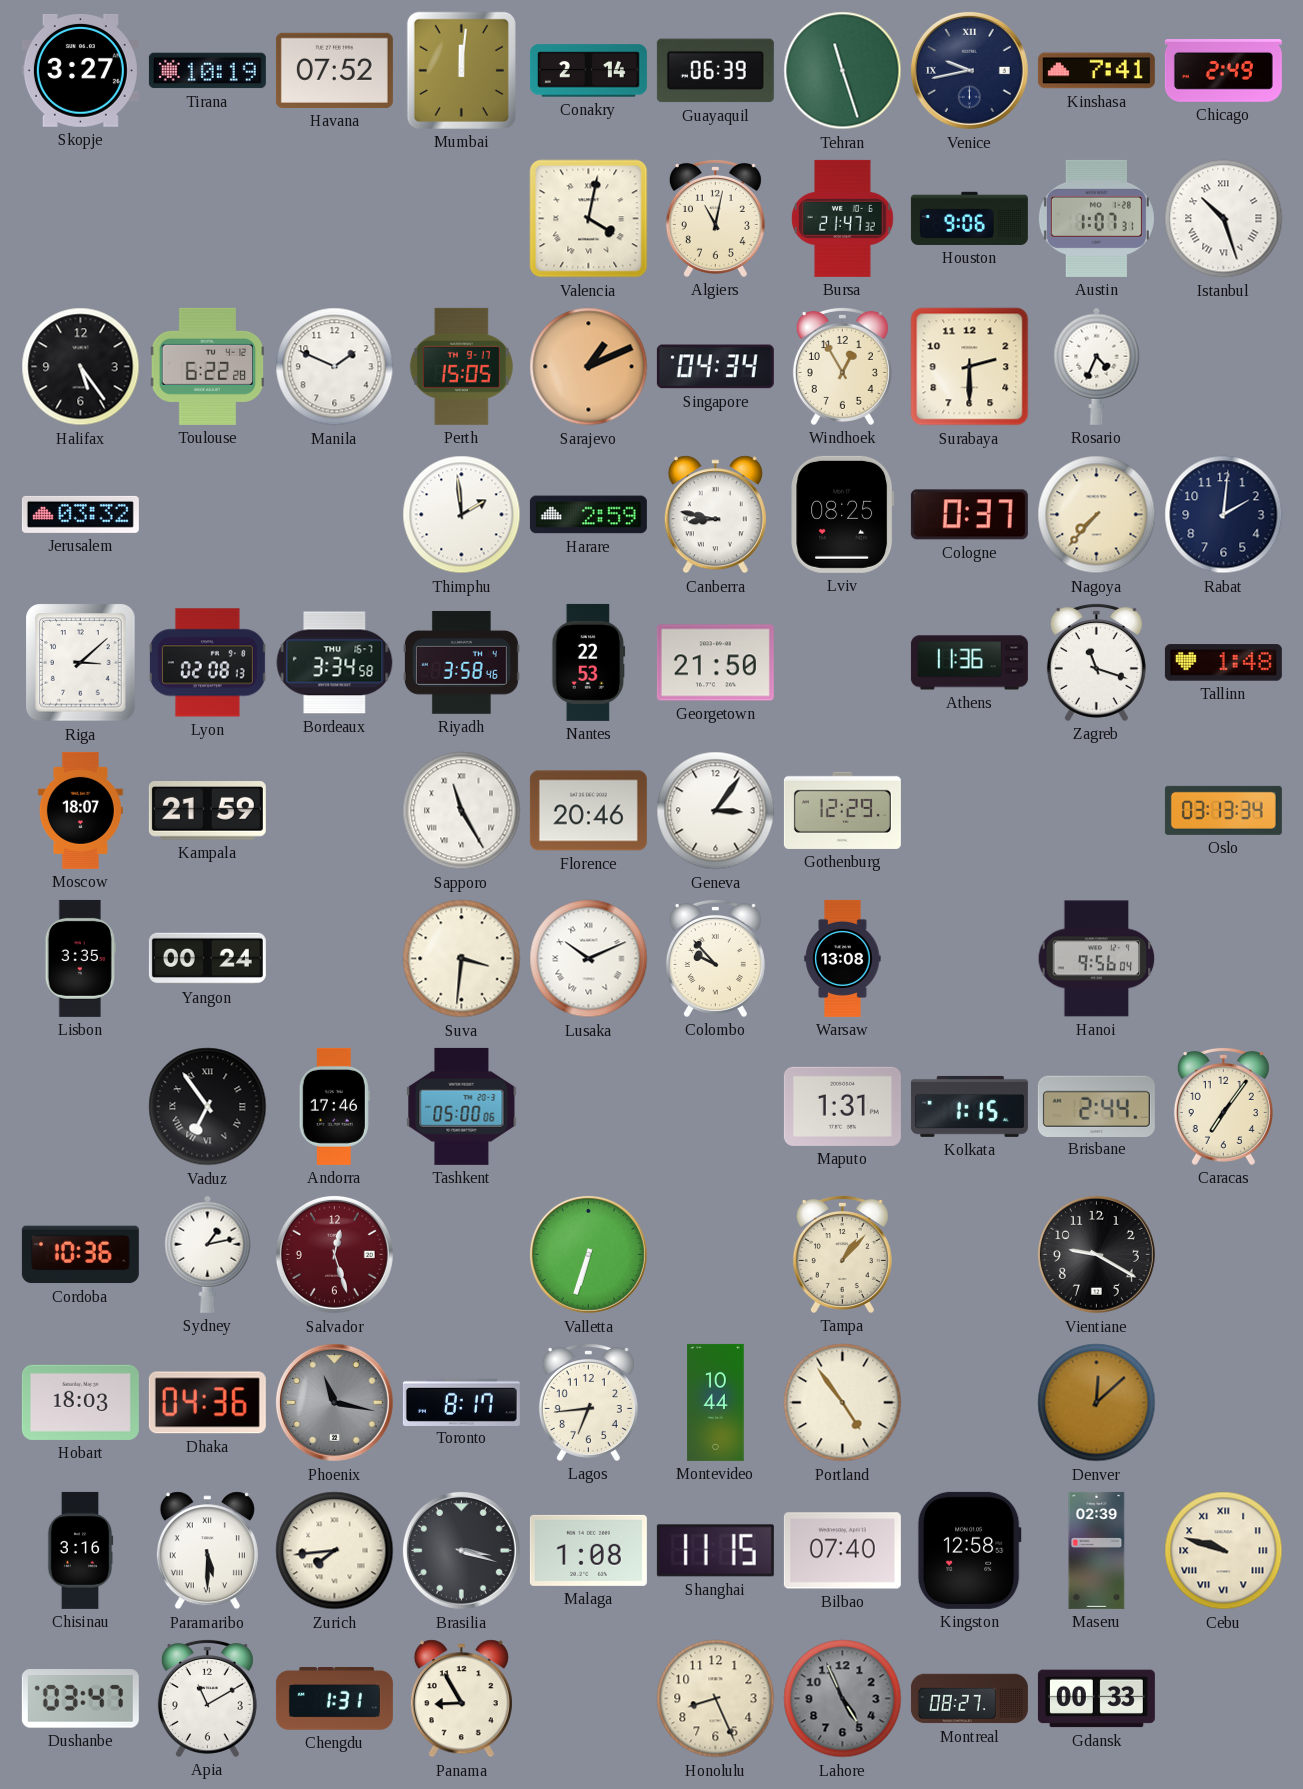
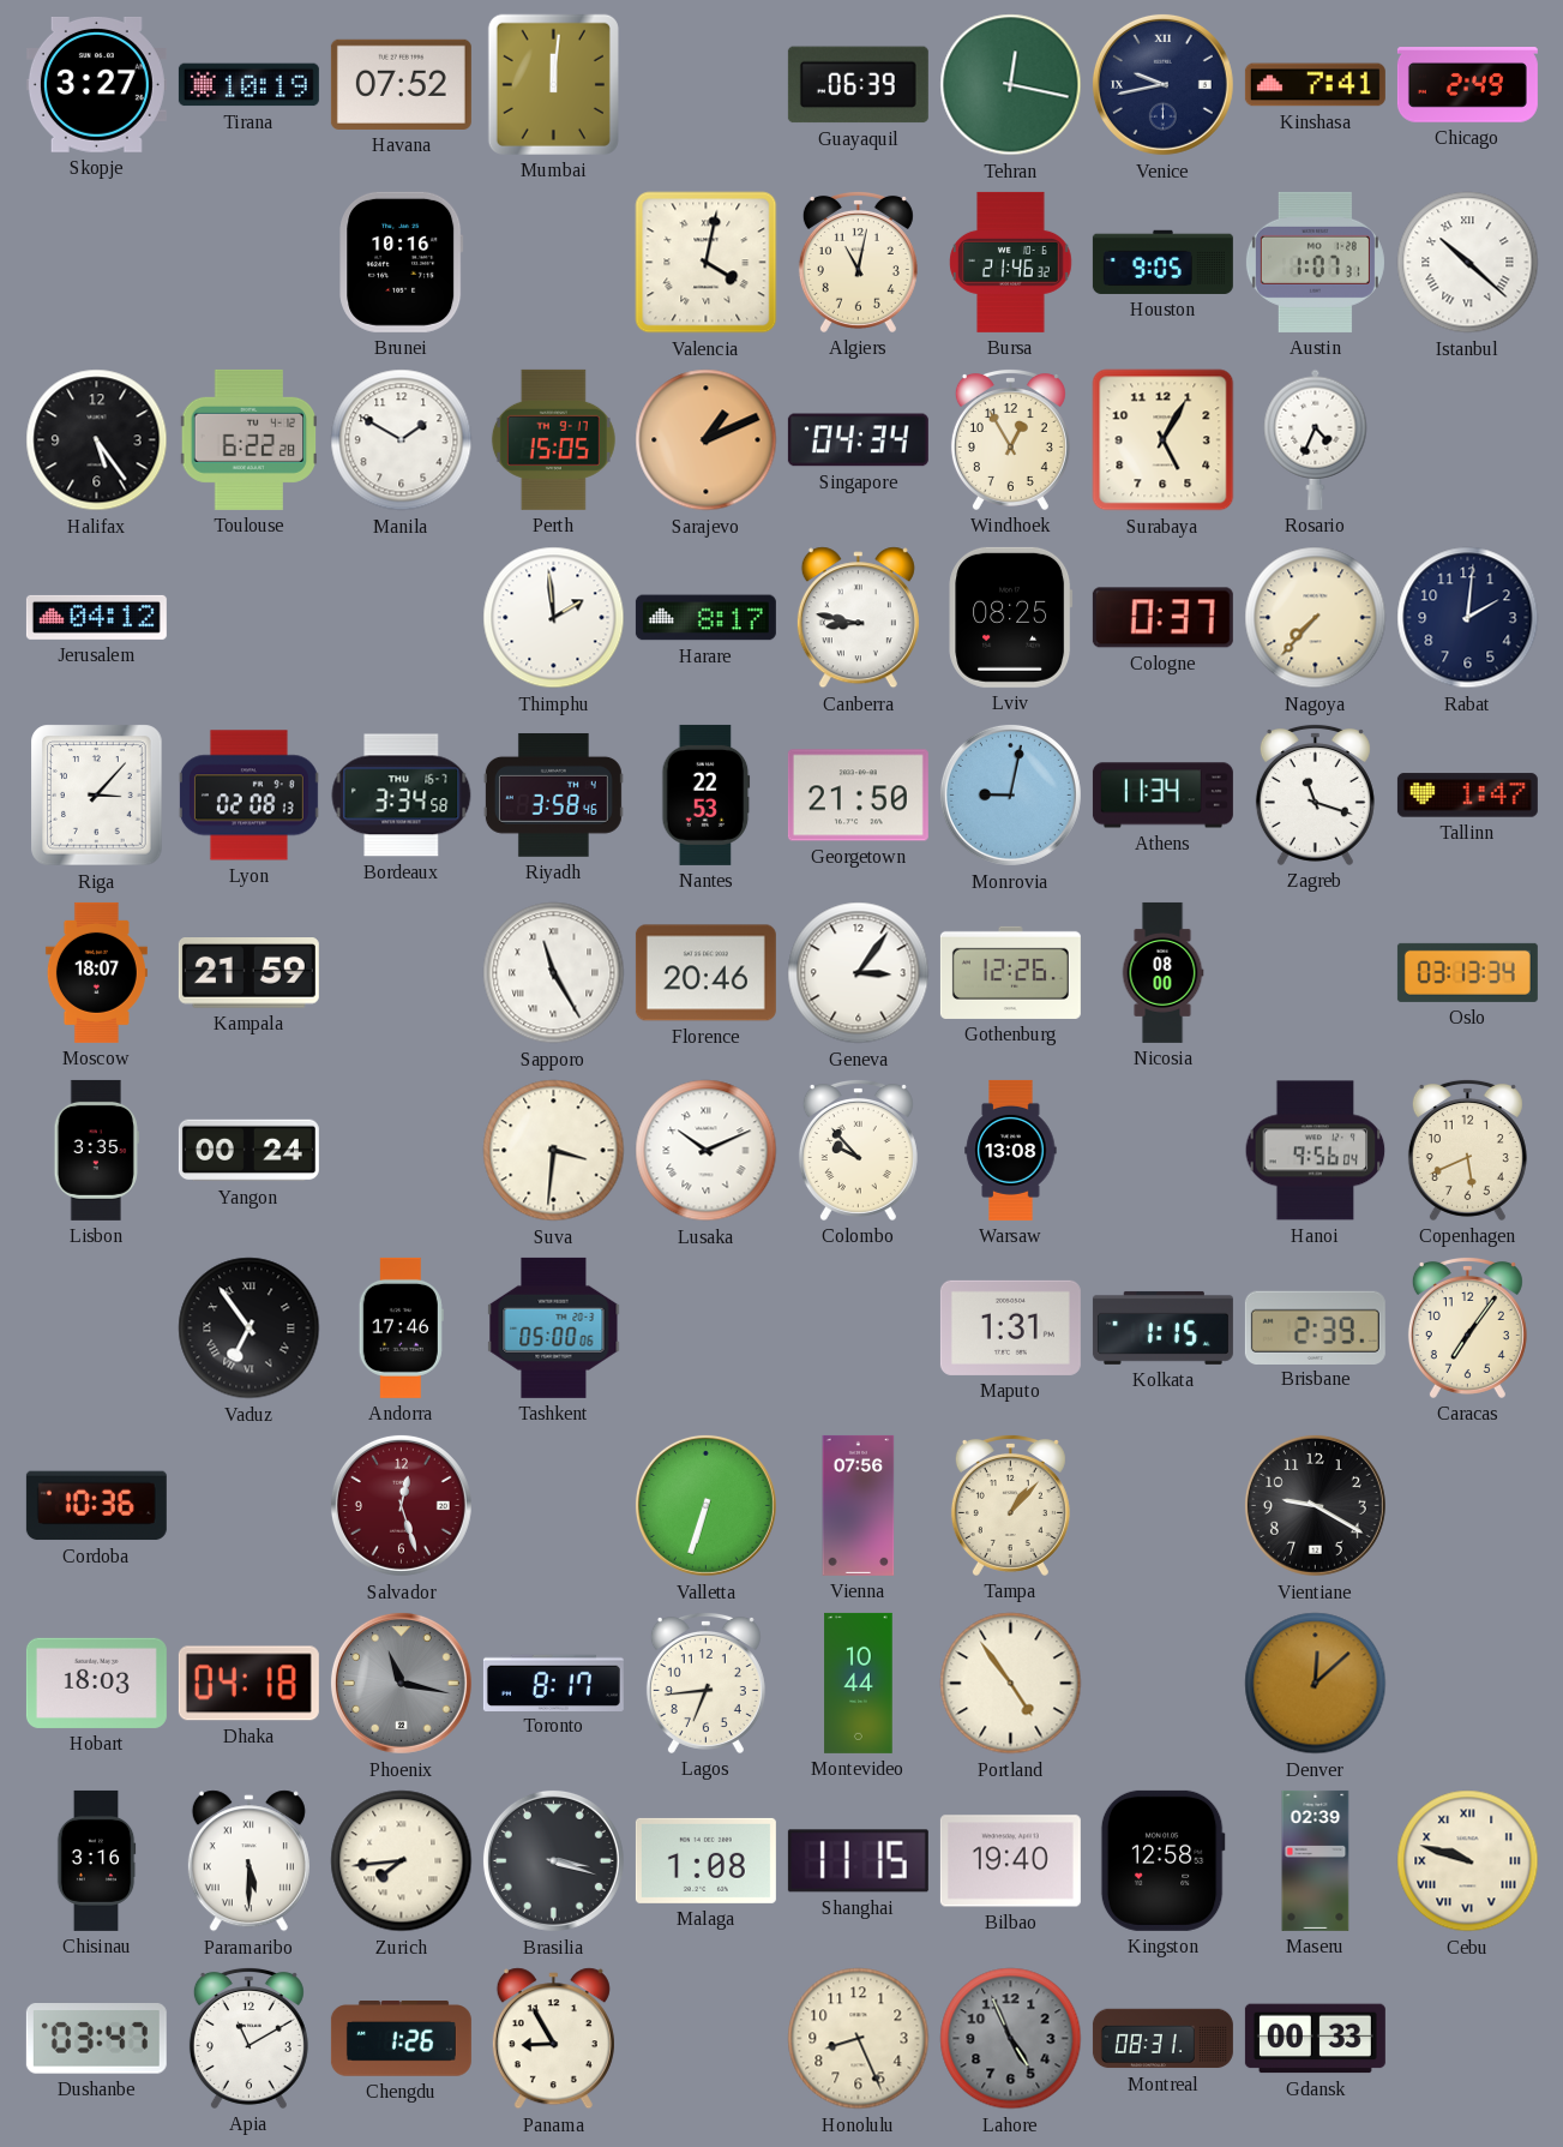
Conakry: 2:14 -> none (588, 71)
Tehran: 11:27 -> 12:17 (1011, 85)
Brunei: none -> 10:16 (402, 262)
Bursa: 21:47 -> 21:46 (1011, 262)
Houston: 9:06 -> 9:05 (1162, 262)
Istanbul: 10:27 -> 10:22 (1468, 263)
Manila: 1:49 -> 1:50 (402, 440)
Surabaya: 2:30 -> 5:05 (1164, 440)
Jerusalem: 03:32 -> 04:12 (96, 617)
Harare: 2:59 -> 8:17 (705, 618)
Riga: 3:08 -> 3:07 (97, 796)
Monrovia: none -> 9:02 (1010, 794)
Athens: 11:36 -> 11:34 (1162, 796)
Tallinn: 1:48 -> 1:47 (1467, 796)
Gothenburg: 12:29 -> 12:26 (1010, 972)
Nicosia: none -> 08:00 (1162, 972)
Copenhagen: none -> 5:41 (1467, 1150)
Brisbane: 2:44 -> 2:39 (1315, 1327)
Sydney: 1:13 -> none (208, 1254)
Vienna: none -> 07:56 (859, 1505)
Dhaka: 04:36 -> 04:18 (248, 1684)
Bilbao: 07:40 -> 19:40 (1010, 1861)
Chengdu: 1:31 -> 1:26 (401, 2039)
Montreal: 08:27 -> 08:31 (1162, 2039)
